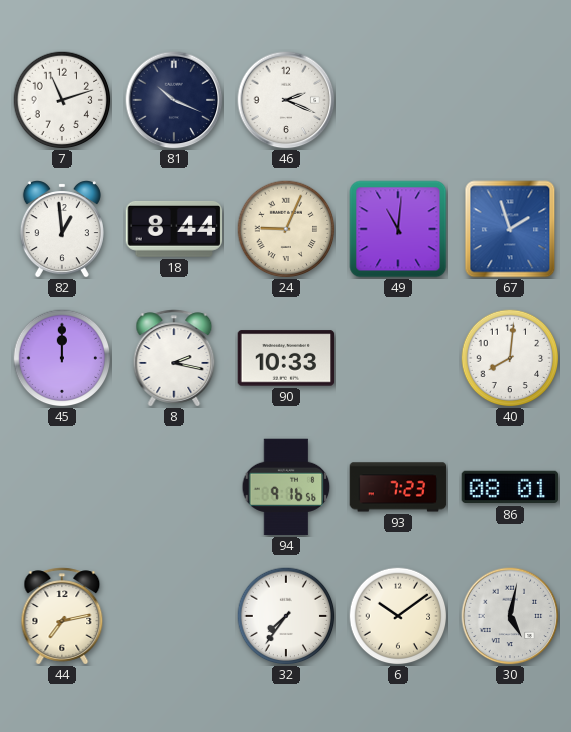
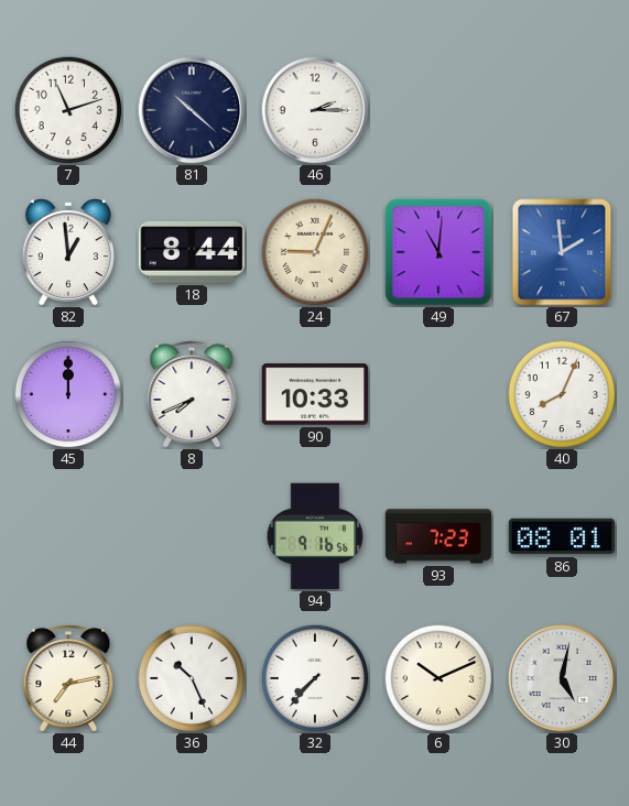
81: 10:19 -> 10:22 (192, 110)
46: 2:19 -> 2:15 (315, 110)
67: 1:57 -> 1:59 (562, 252)
8: 2:17 -> 7:41 (192, 394)
40: 8:01 -> 8:04 (562, 394)
36: none -> 10:26 (192, 678)
32: 7:36 -> 7:37 (315, 678)
6: 10:09 -> 10:11 (438, 678)
